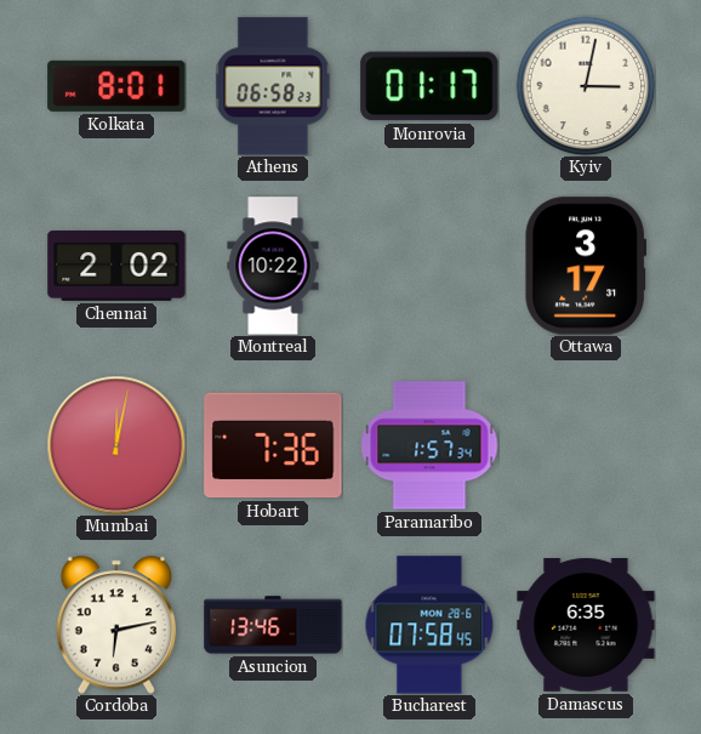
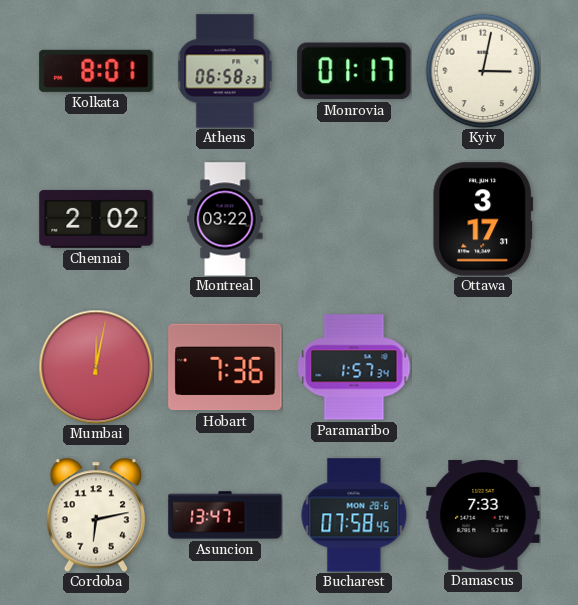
Montreal: 10:22 -> 03:22 (225, 219)
Asuncion: 13:46 -> 13:47 (225, 515)
Damascus: 6:35 -> 7:33 (483, 516)
